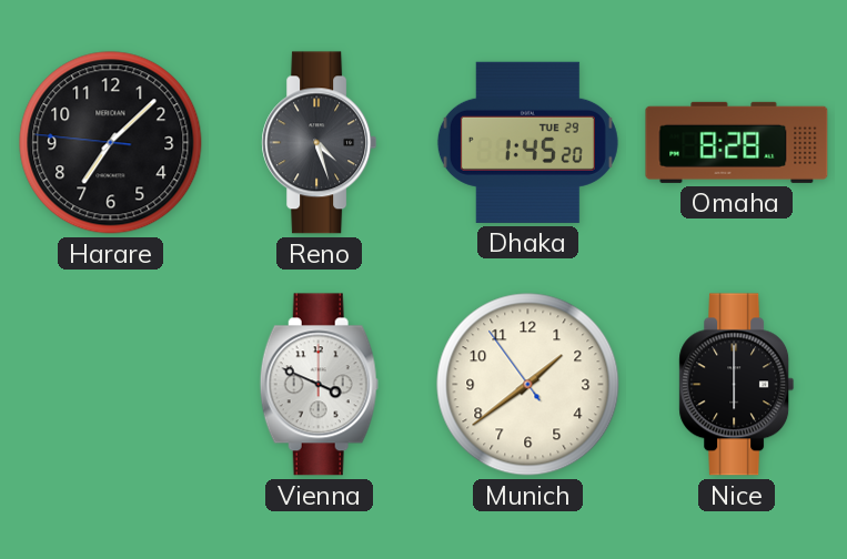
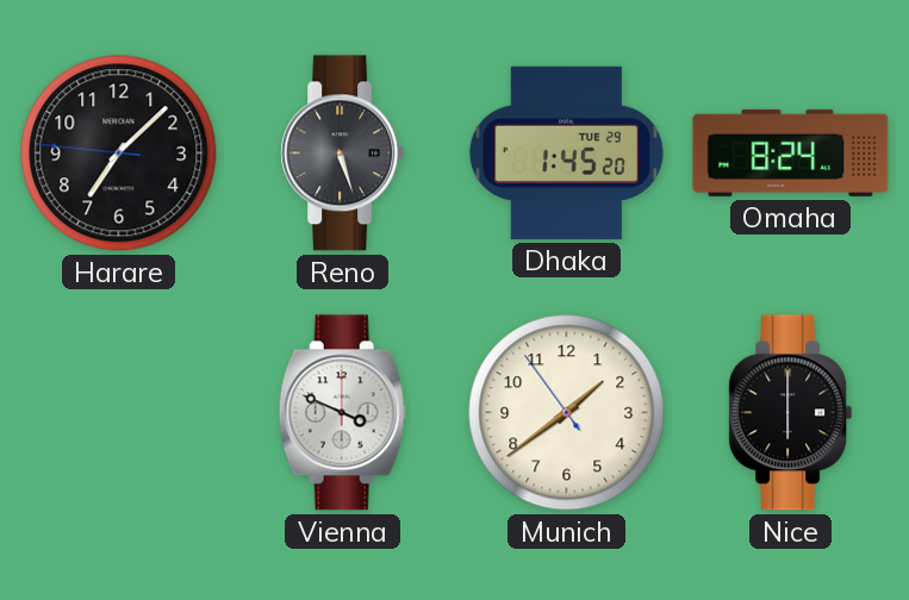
Reno: 4:27 -> 5:27 (343, 154)
Omaha: 8:28 -> 8:24 (791, 152)
